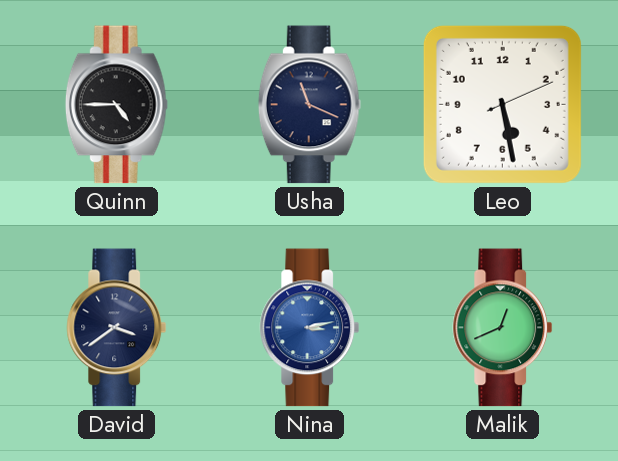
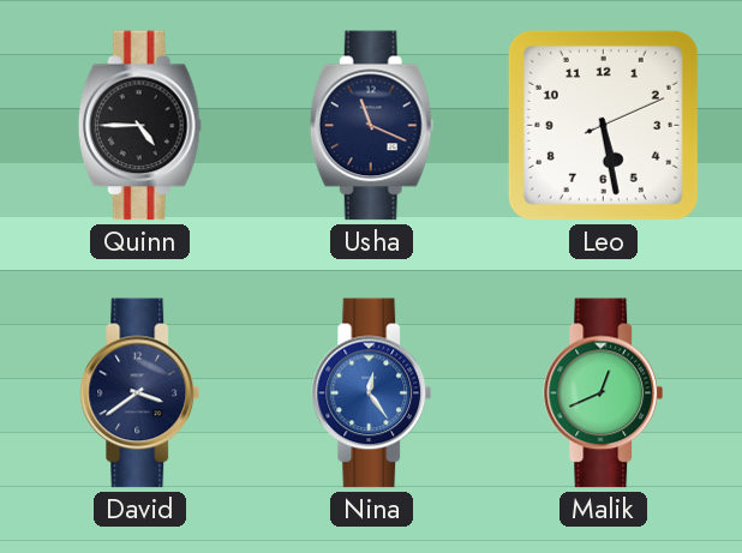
Nina: 3:13 -> 12:24 (372, 393)
